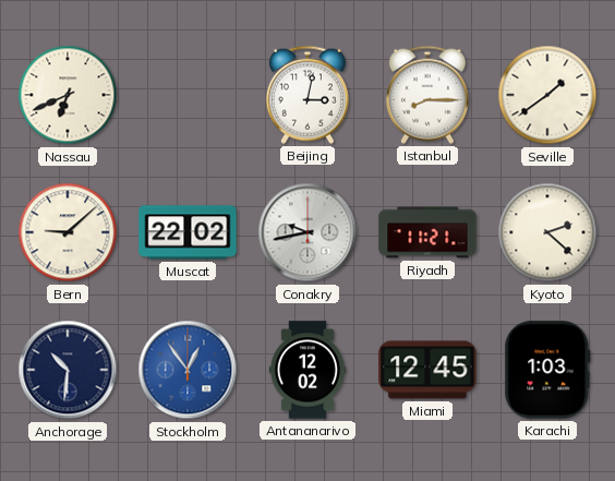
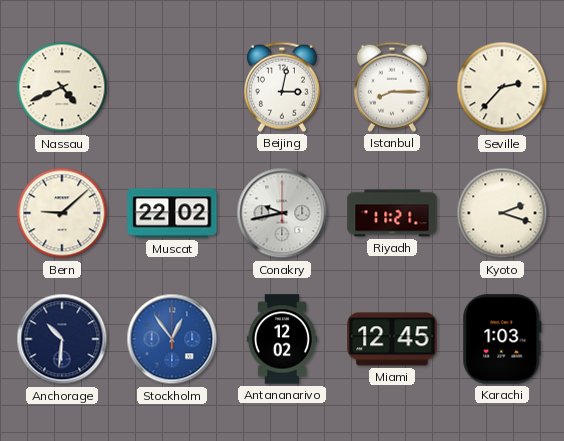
Nassau: 6:41 -> 4:41 (62, 87)
Seville: 1:39 -> 2:37 (502, 87)
Kyoto: 2:22 -> 2:18 (502, 213)
